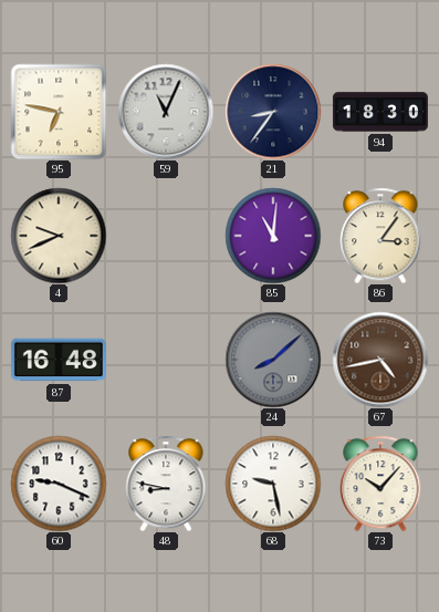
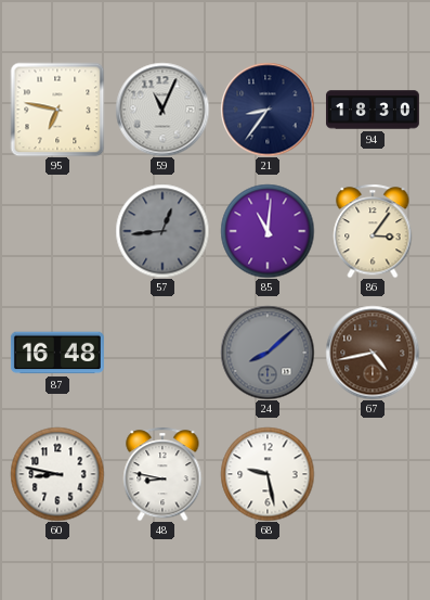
4: 9:41 -> none (59, 236)
57: none -> 12:44 (162, 231)
60: 9:19 -> 8:47 (57, 474)
73: 10:07 -> none (380, 484)
